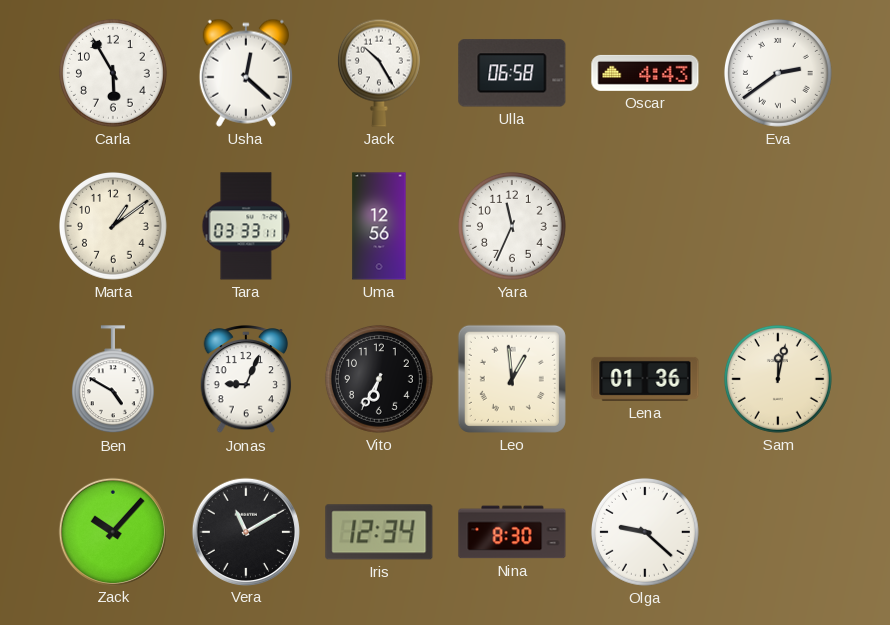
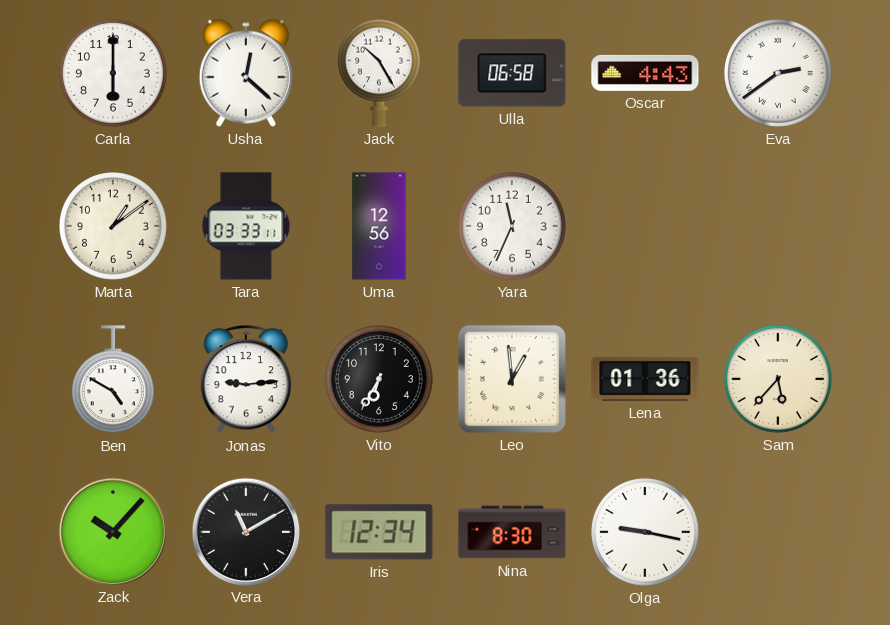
Carla: 5:55 -> 6:00 (113, 73)
Jonas: 9:04 -> 9:14 (246, 380)
Sam: 12:02 -> 5:37 (778, 379)
Olga: 9:22 -> 9:17 (645, 532)
